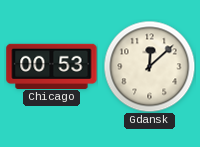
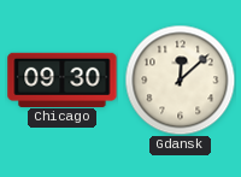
Chicago: 00:53 -> 09:30 (63, 79)
